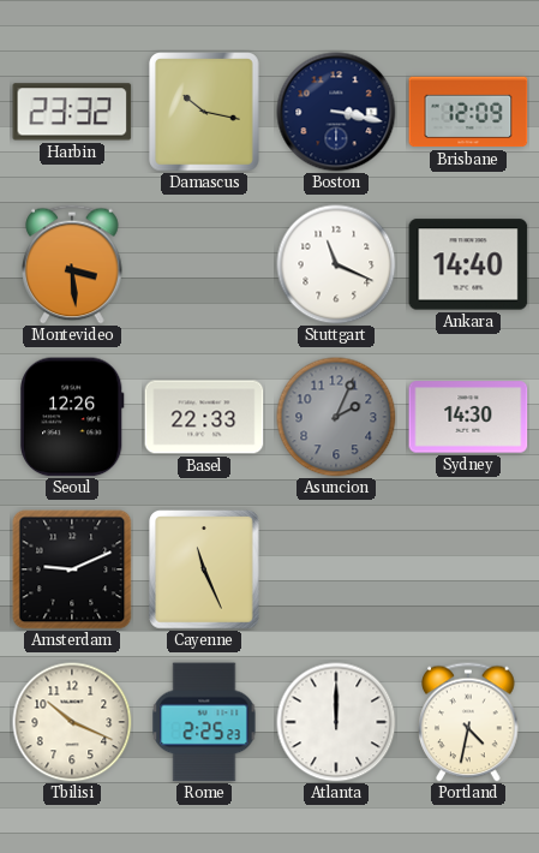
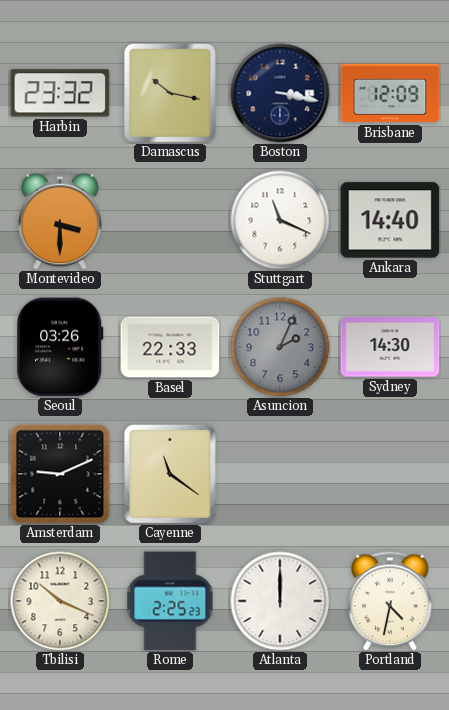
Montevideo: 3:29 -> 3:30 (60, 220)
Seoul: 12:26 -> 03:26 (60, 347)
Cayenne: 11:26 -> 11:21 (171, 475)
